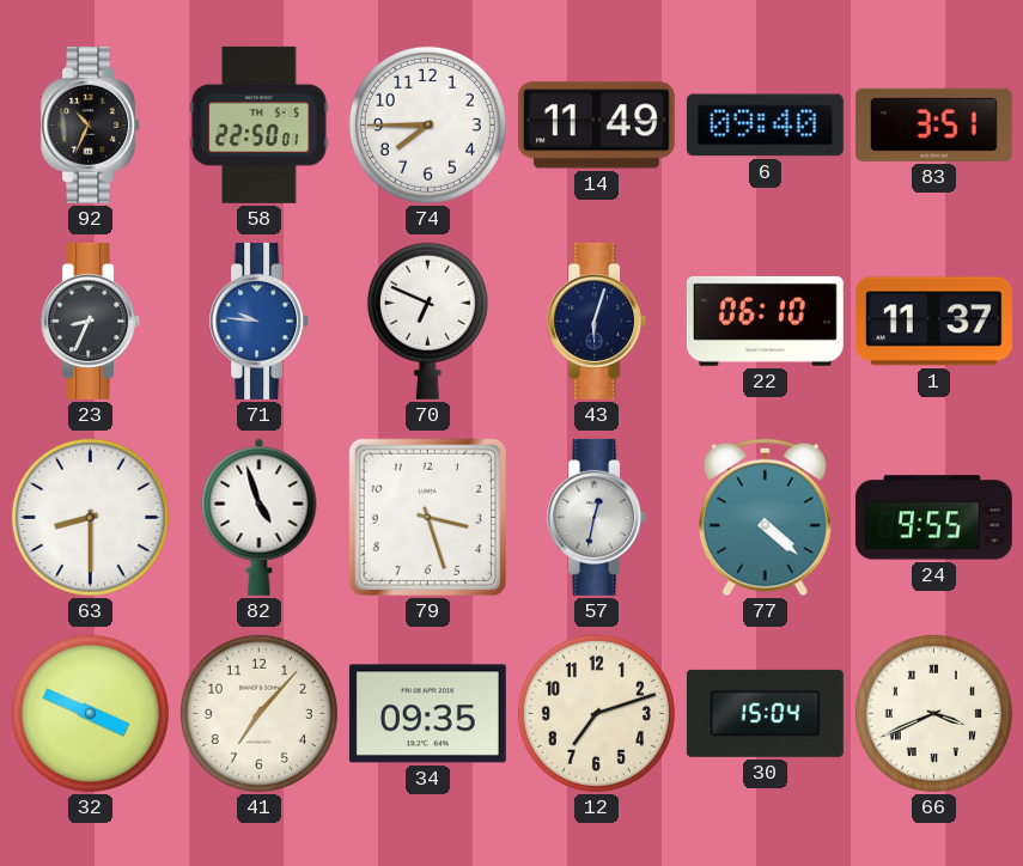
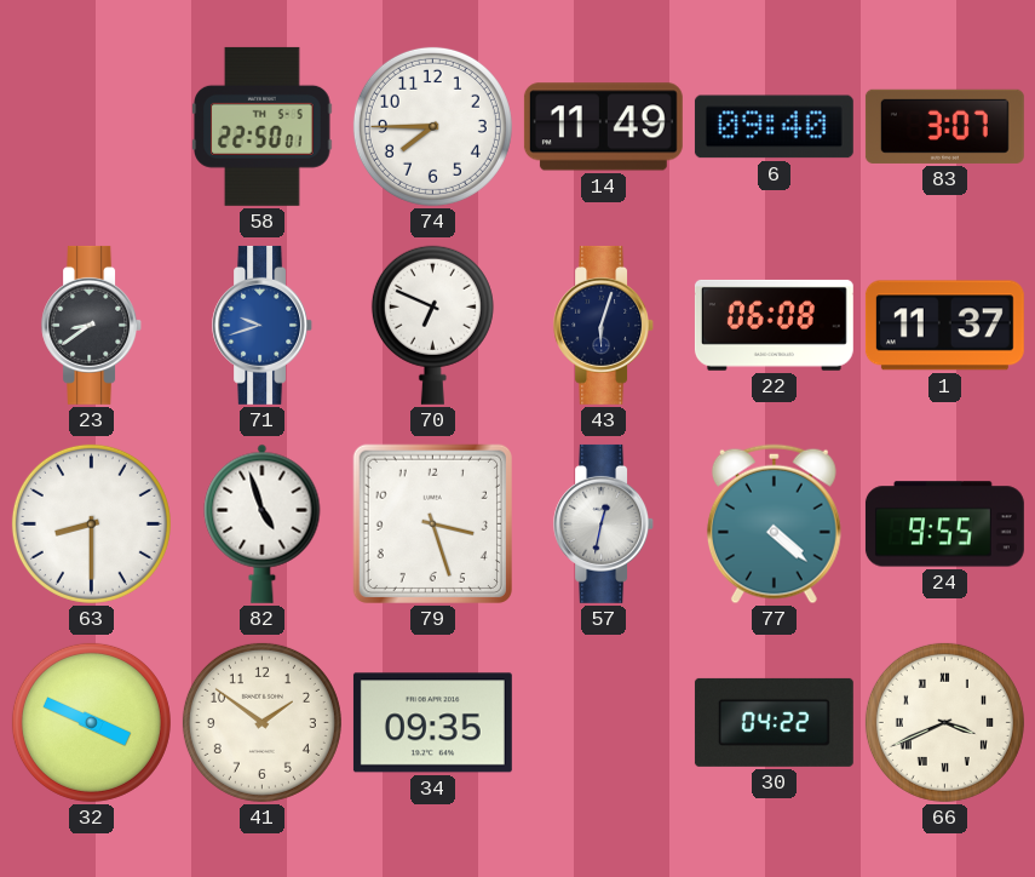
92: 10:34 -> none (91, 124)
83: 3:51 -> 3:07 (944, 126)
23: 8:34 -> 8:39 (92, 325)
71: 9:46 -> 9:42 (263, 325)
22: 06:10 -> 06:08 (774, 325)
41: 7:07 -> 1:51 (261, 722)
12: 7:12 -> none (596, 713)
30: 15:04 -> 04:22 (774, 722)
